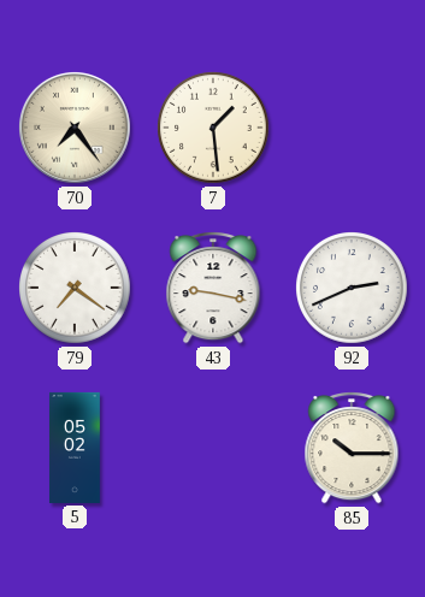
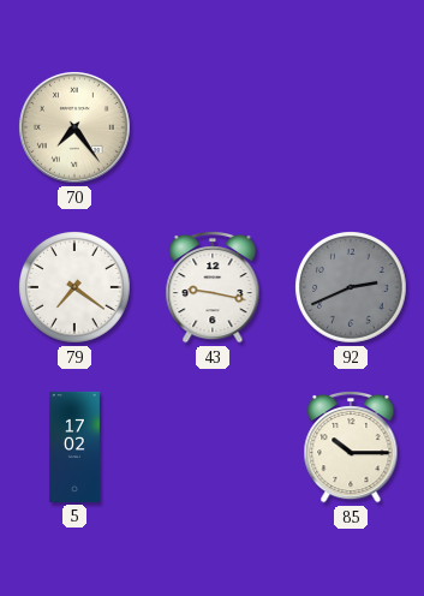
7: 1:29 -> none (214, 129)
92 dial: white -> grey (352, 288)
5: 05:02 -> 17:02 (74, 447)
